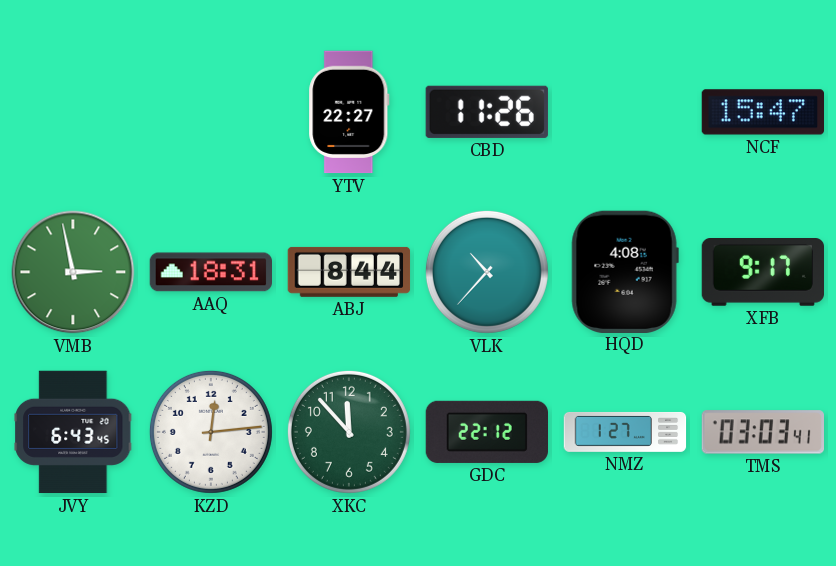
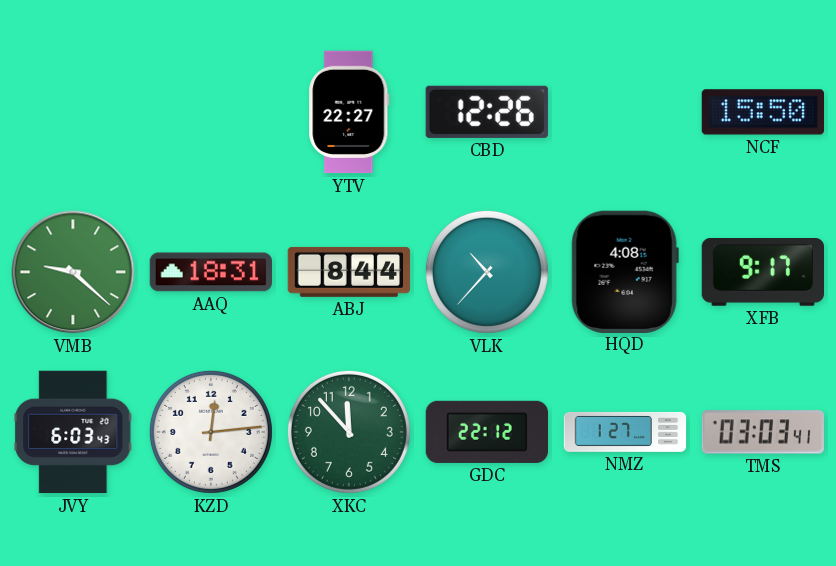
CBD: 11:26 -> 12:26 (487, 112)
NCF: 15:47 -> 15:50 (763, 112)
VMB: 2:58 -> 9:22 (73, 272)
JVY: 6:43 -> 6:03 (73, 432)
